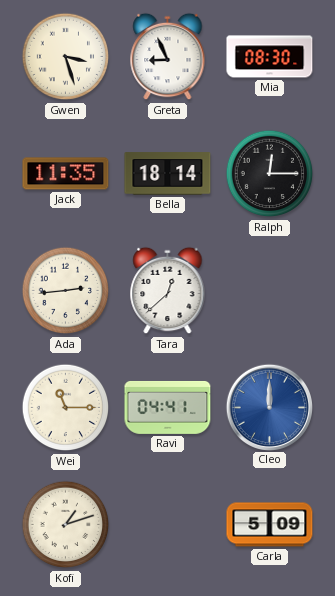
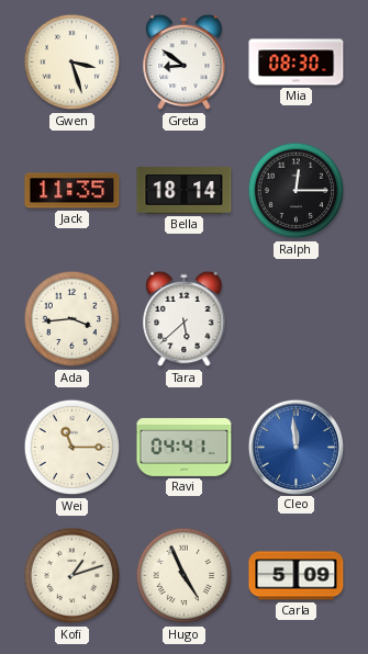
Greta: 8:56 -> 8:51 (185, 63)
Ada: 2:44 -> 3:44 (73, 319)
Tara: 12:38 -> 5:38 (185, 319)
Cleo: 12:00 -> 11:59 (295, 447)
Hugo: none -> 4:56 (185, 576)
